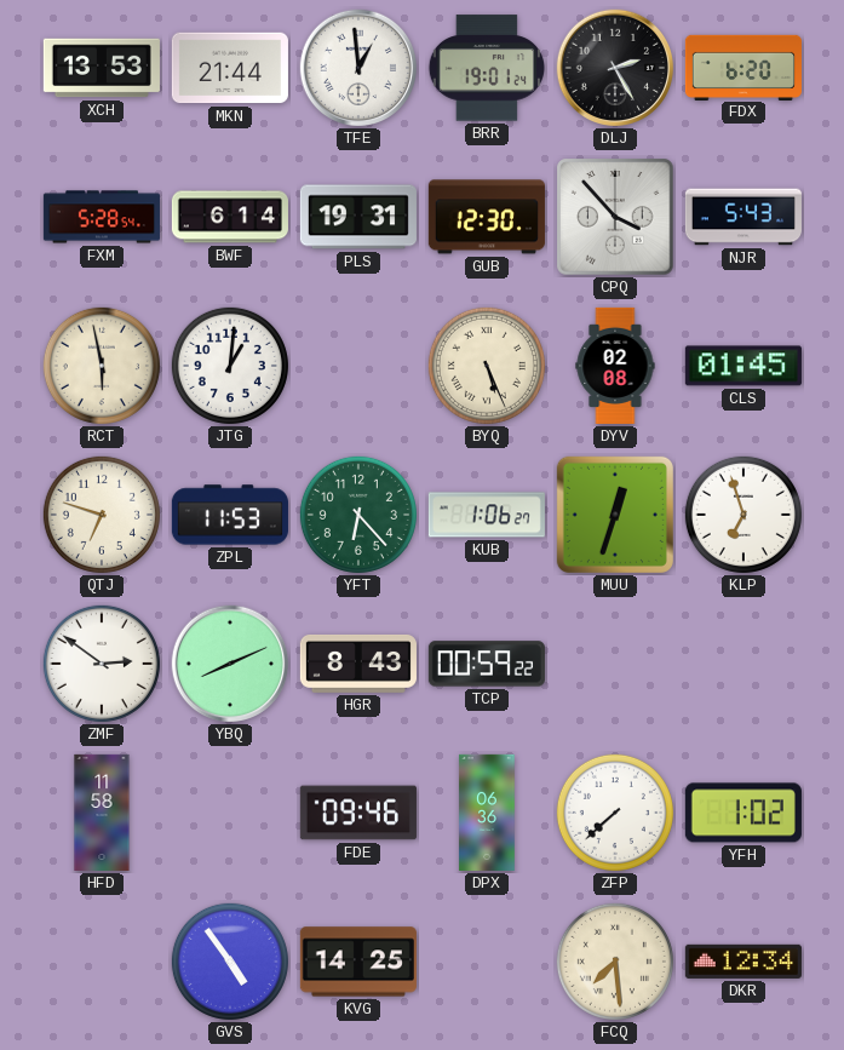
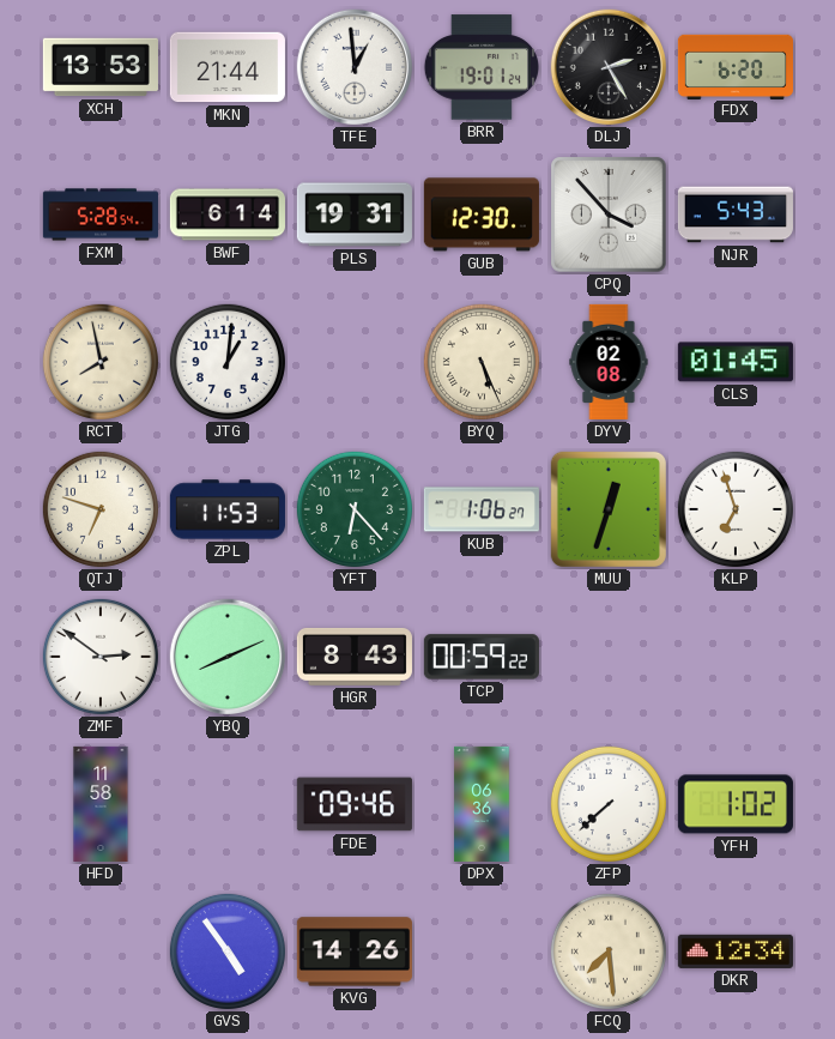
RCT: 5:58 -> 7:58 (101, 362)
KVG: 14:25 -> 14:26 (355, 952)
